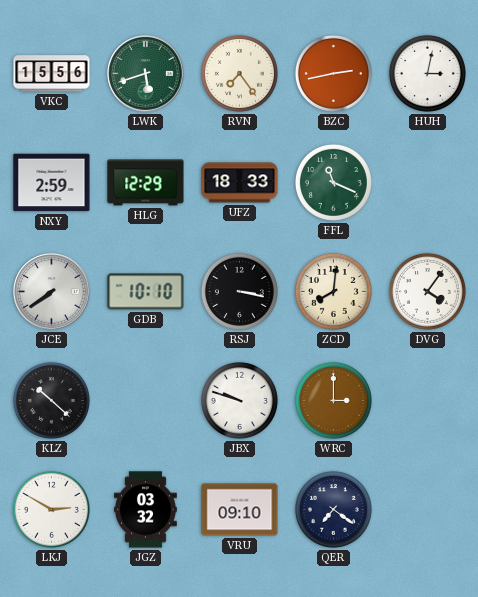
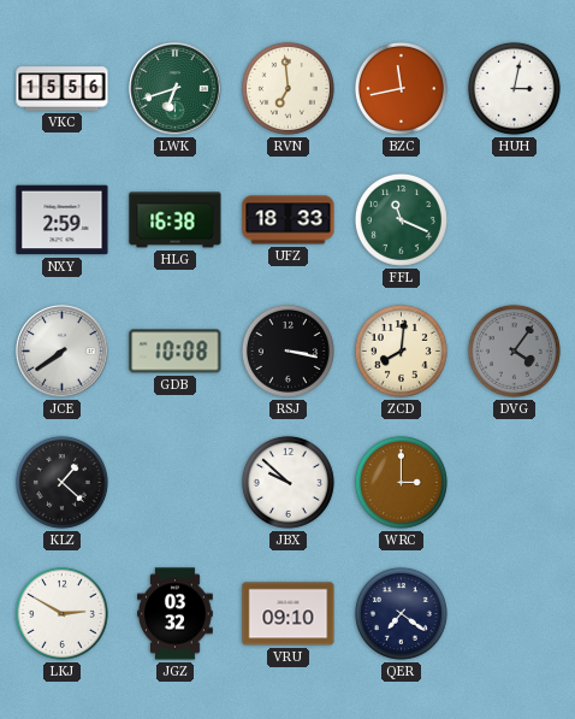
LWK: 5:42 -> 6:42 (176, 89)
RVN: 7:24 -> 6:59 (287, 88)
BZC: 2:43 -> 11:43 (401, 88)
HLG: 12:29 -> 16:38 (176, 220)
GDB: 10:10 -> 10:08 (176, 352)
DVG dial: white -> grey (514, 350)
KLZ: 10:22 -> 1:22 (61, 482)
JBX: 9:48 -> 9:52 (287, 482)
